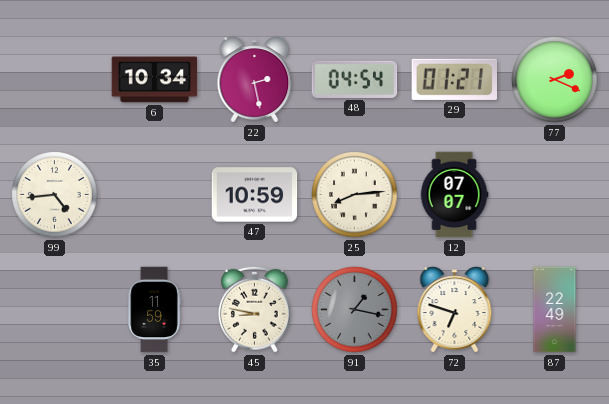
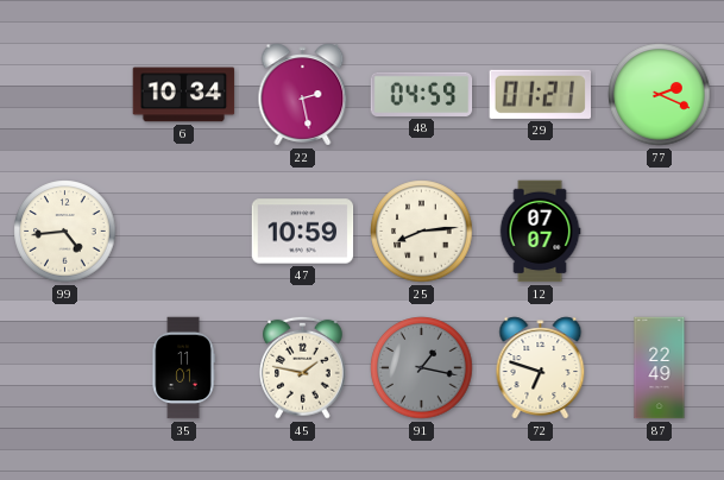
48: 04:54 -> 04:59 (422, 94)
35: 11:59 -> 11:01 (183, 368)
45: 8:47 -> 1:47 (303, 367)
